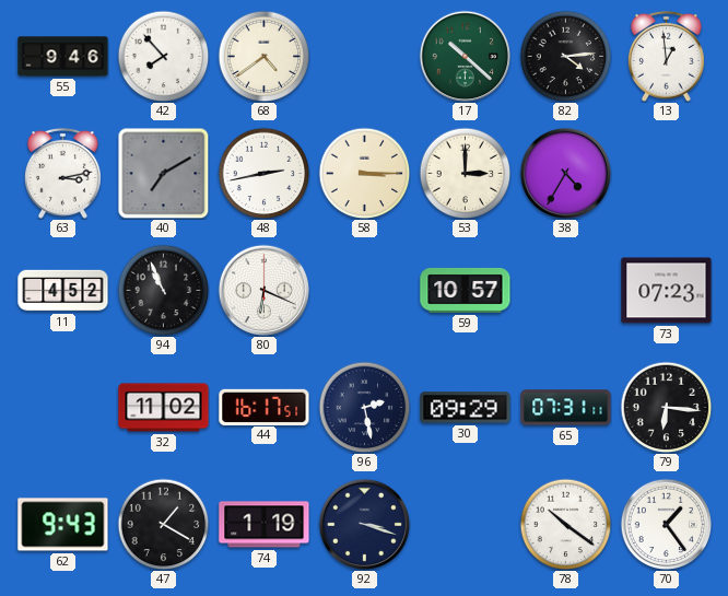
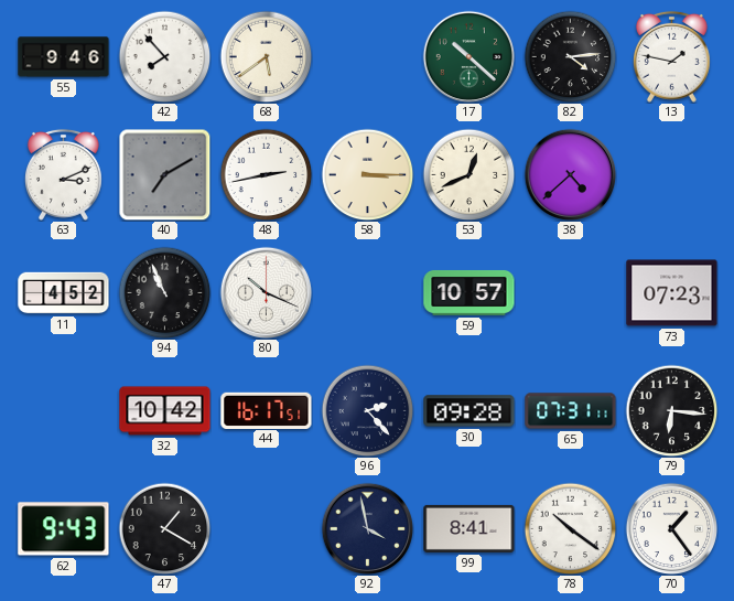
68: 4:39 -> 5:39 (266, 56)
13: 12:59 -> 1:47 (671, 56)
63: 3:13 -> 3:11 (63, 174)
53: 3:00 -> 12:41 (468, 174)
38: 4:35 -> 4:38 (570, 174)
80: 6:19 -> 10:19 (266, 292)
32: 11:02 -> 10:42 (165, 411)
96: 2:28 -> 2:23 (367, 410)
30: 09:29 -> 09:28 (469, 411)
74: 1:19 -> none (265, 525)
92: 3:18 -> 3:58 (367, 528)
99: none -> 8:41 (469, 528)
